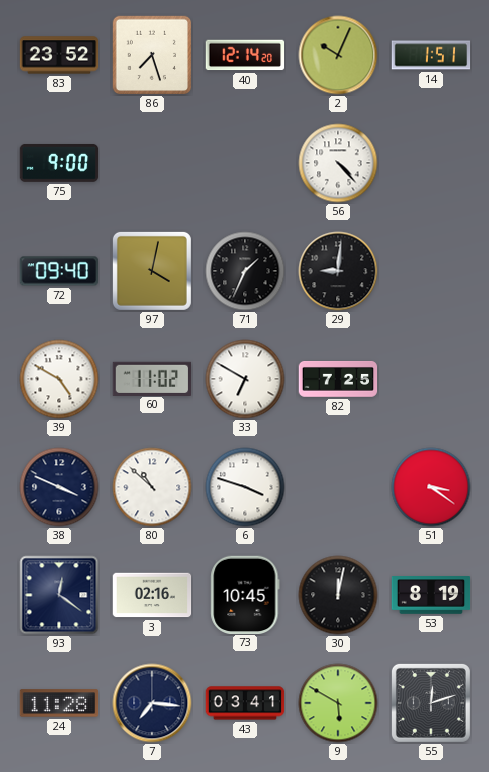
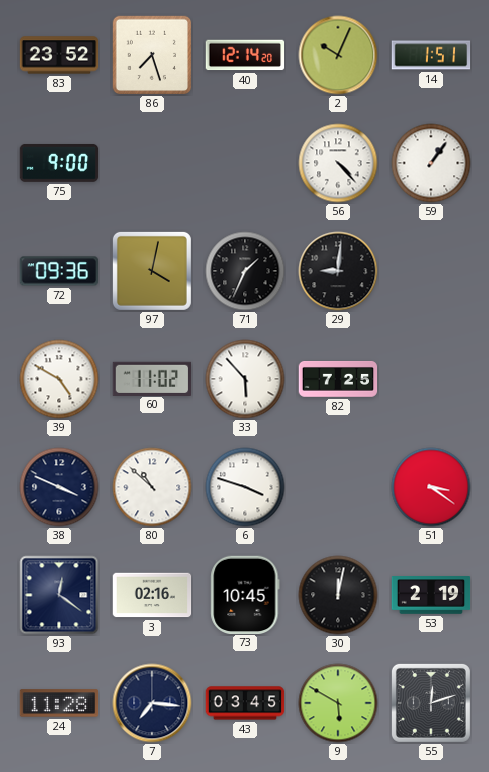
59: none -> 1:06 (431, 163)
72: 09:40 -> 09:36 (58, 271)
33: 6:50 -> 5:53 (245, 379)
53: 8:19 -> 2:19 (431, 595)
43: 03:41 -> 03:45 (245, 703)
